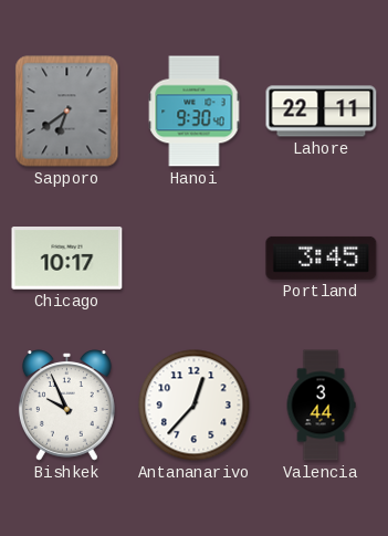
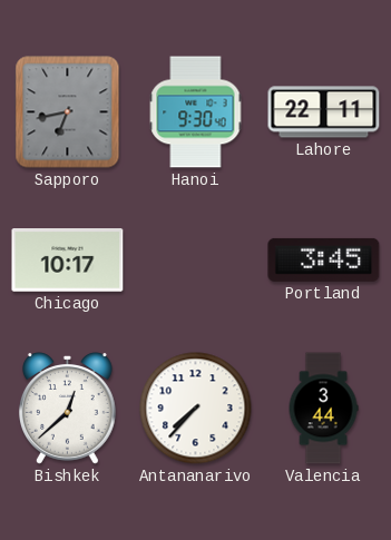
Sapporo: 6:39 -> 6:43 (68, 112)
Bishkek: 9:56 -> 12:38 (67, 409)
Antananarivo: 12:37 -> 7:37 (196, 409)
